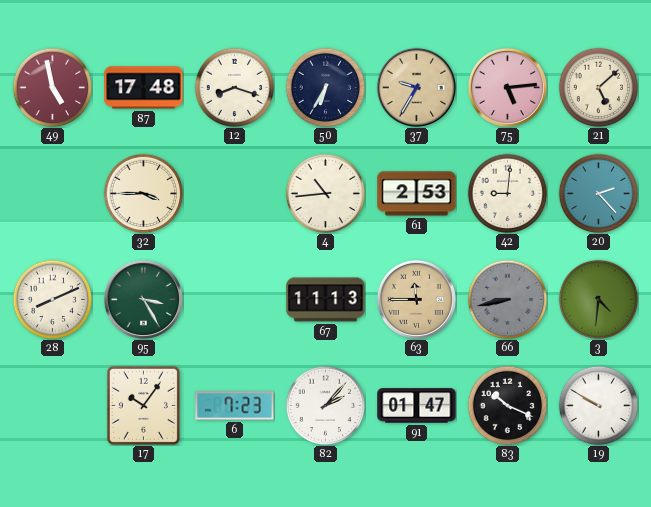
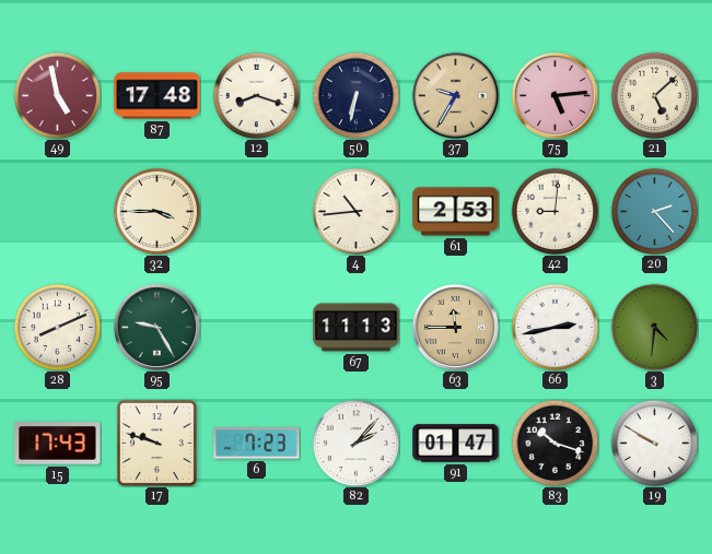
50: 6:35 -> 6:32 (355, 95)
95: 3:25 -> 9:25 (156, 327)
66: 8:43 -> 2:43 (555, 327)
66 dial: grey -> white (555, 327)
15: none -> 17:43 (58, 444)
17: 10:06 -> 9:48 (156, 443)
83: 10:19 -> 10:18 (555, 443)
